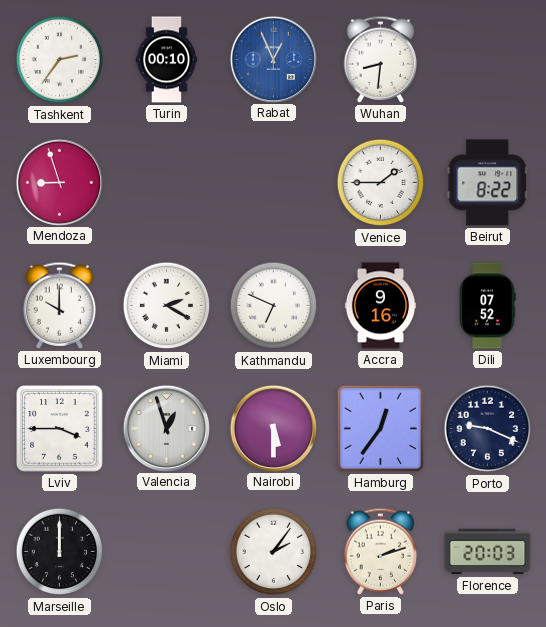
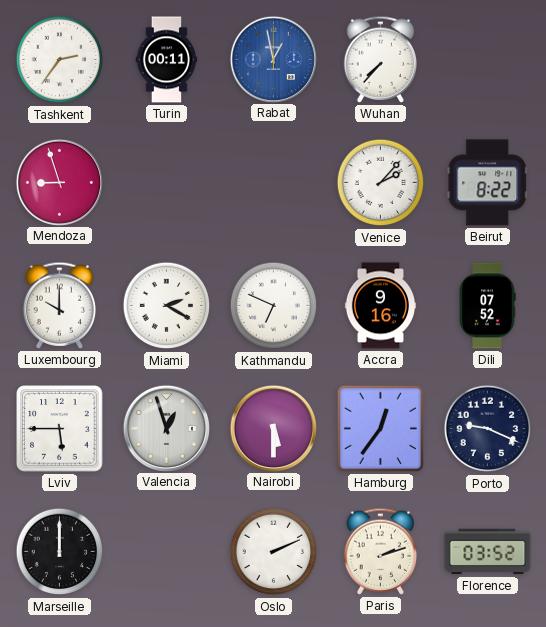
Turin: 00:10 -> 00:11 (167, 60)
Rabat: 12:56 -> 12:58 (273, 59)
Wuhan: 8:31 -> 7:37 (381, 59)
Venice: 1:45 -> 2:07 (381, 183)
Lviv: 3:45 -> 5:45 (60, 429)
Oslo: 2:06 -> 2:11 (274, 552)
Florence: 20:03 -> 03:52 (488, 552)
